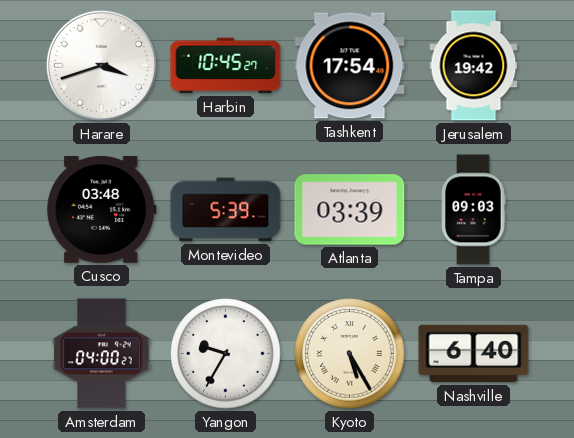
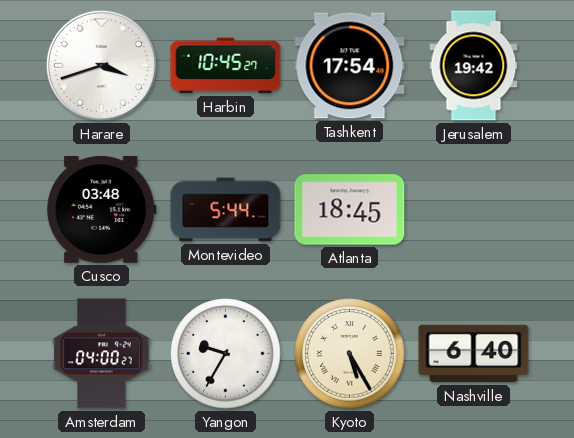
Montevideo: 5:39 -> 5:44 (226, 210)
Atlanta: 03:39 -> 18:45 (350, 210)
Tampa: 09:03 -> none (473, 210)
